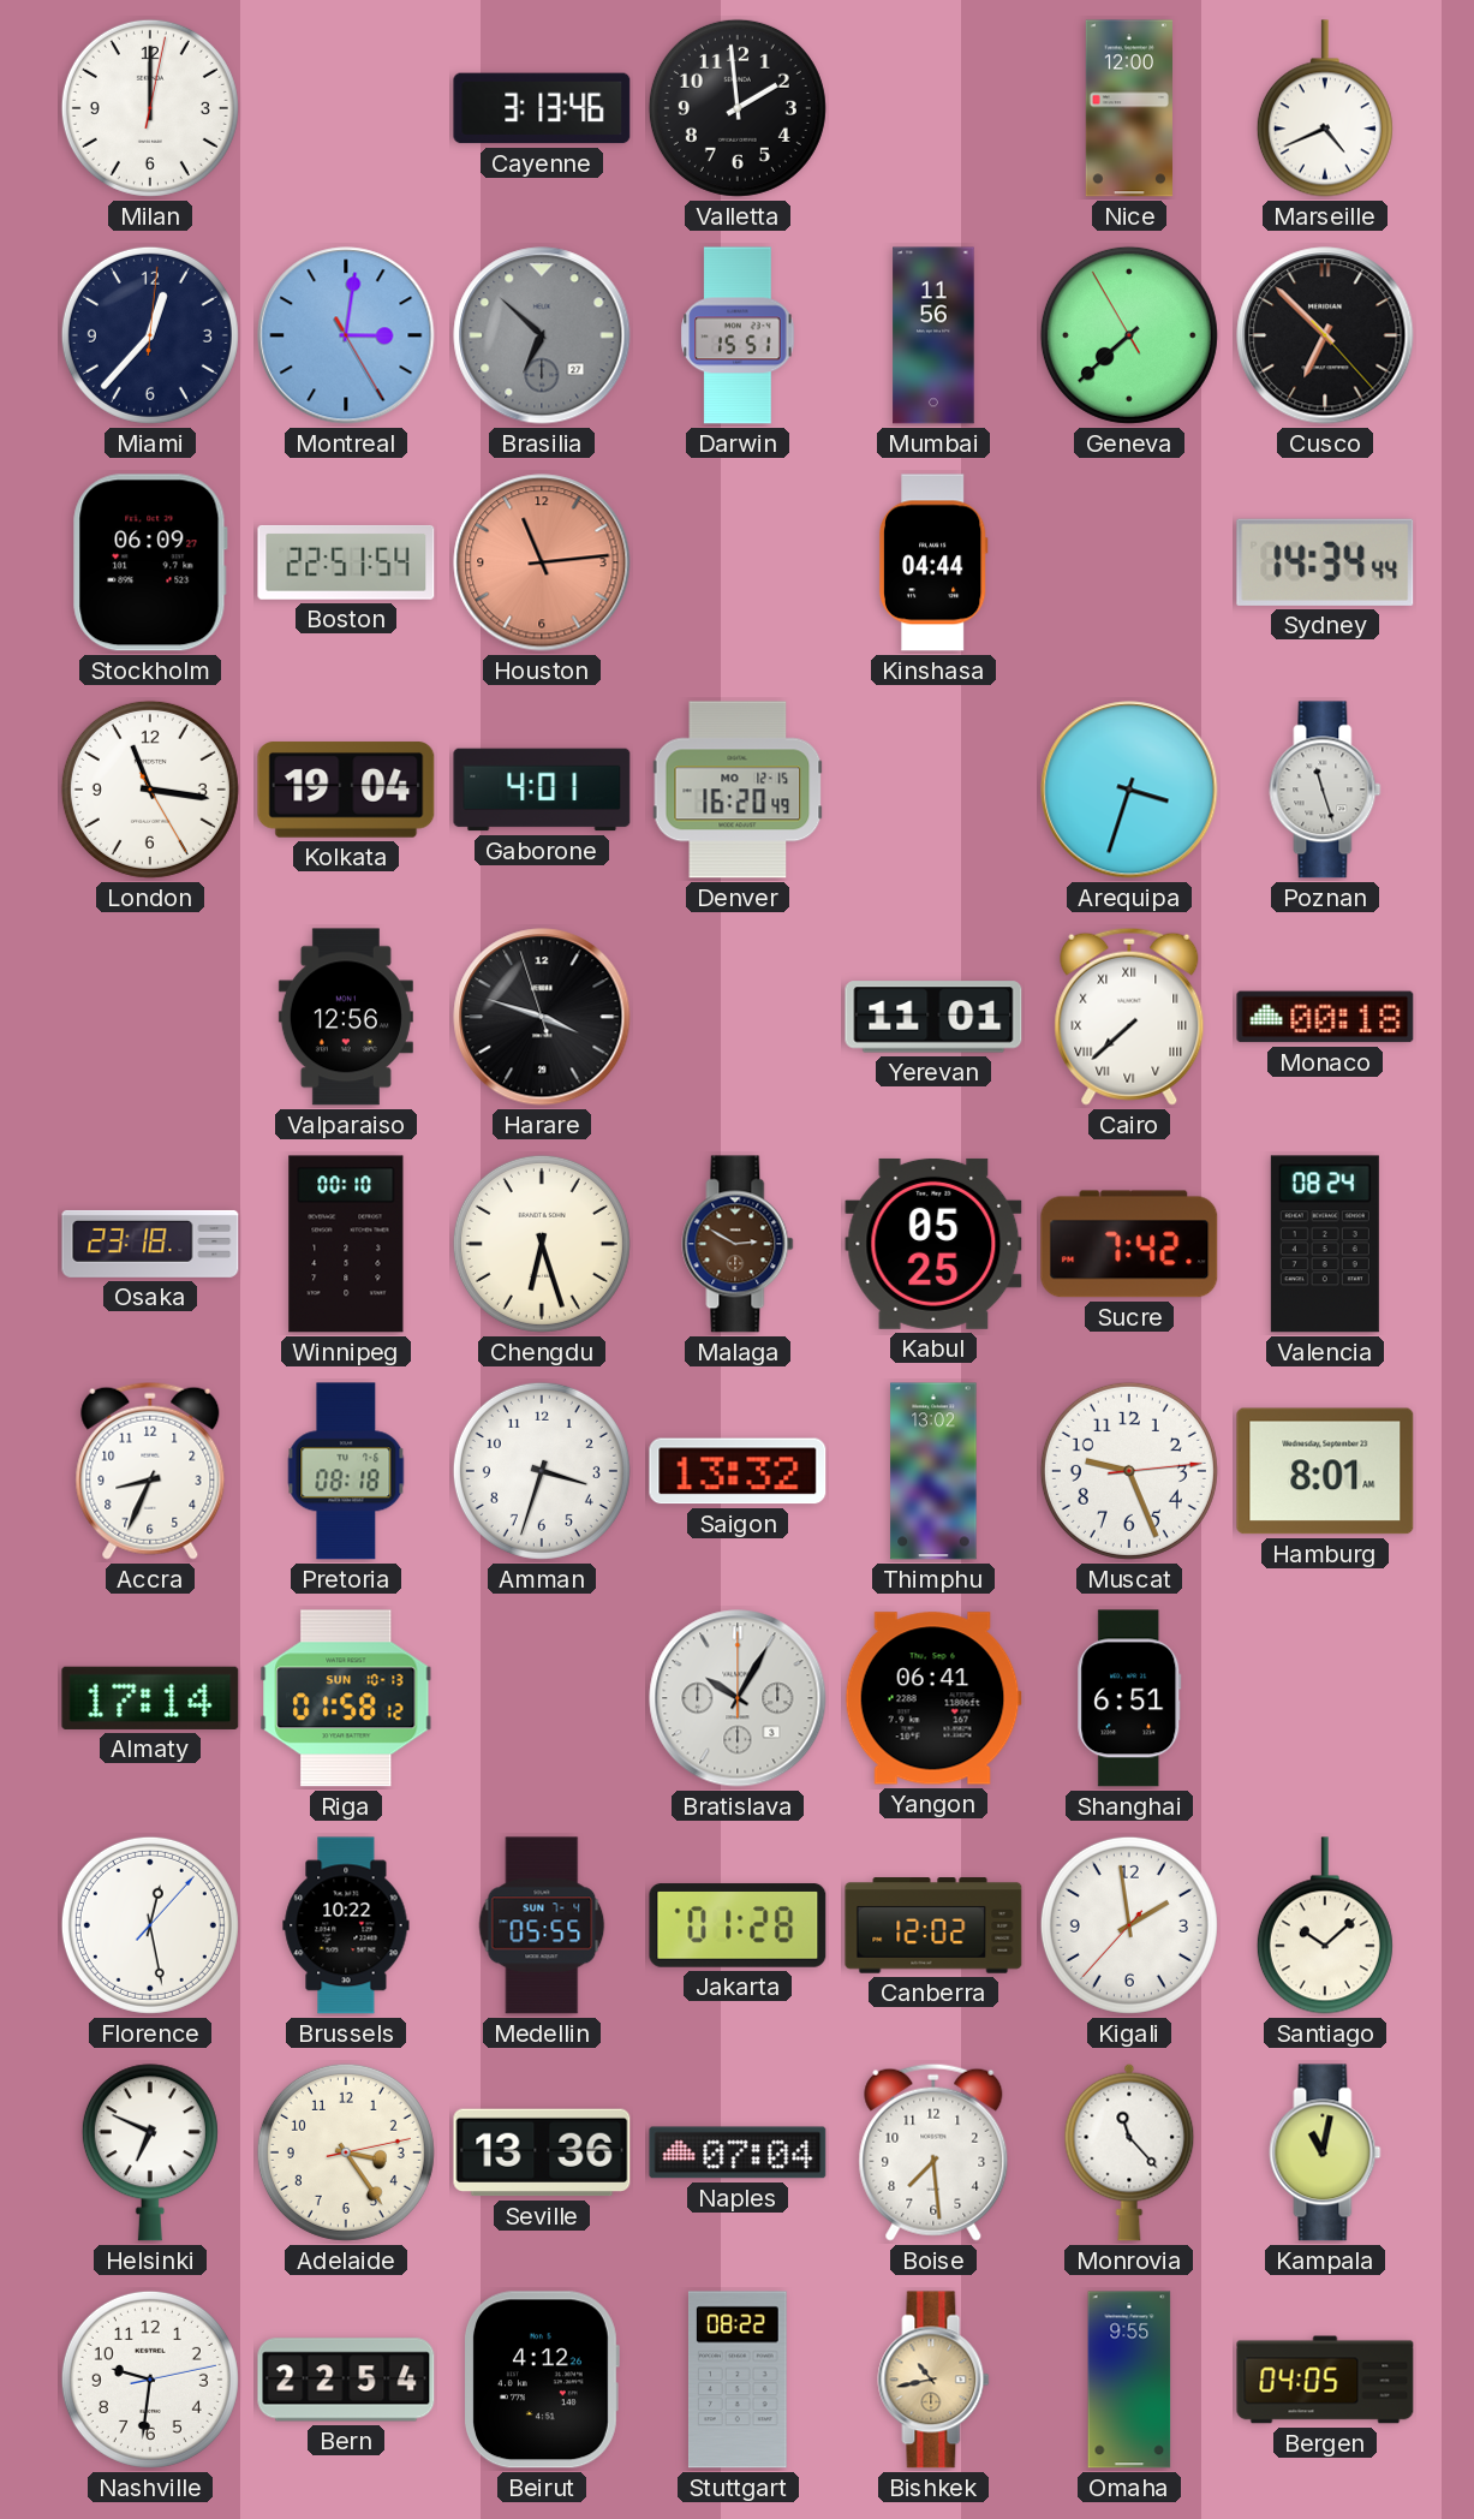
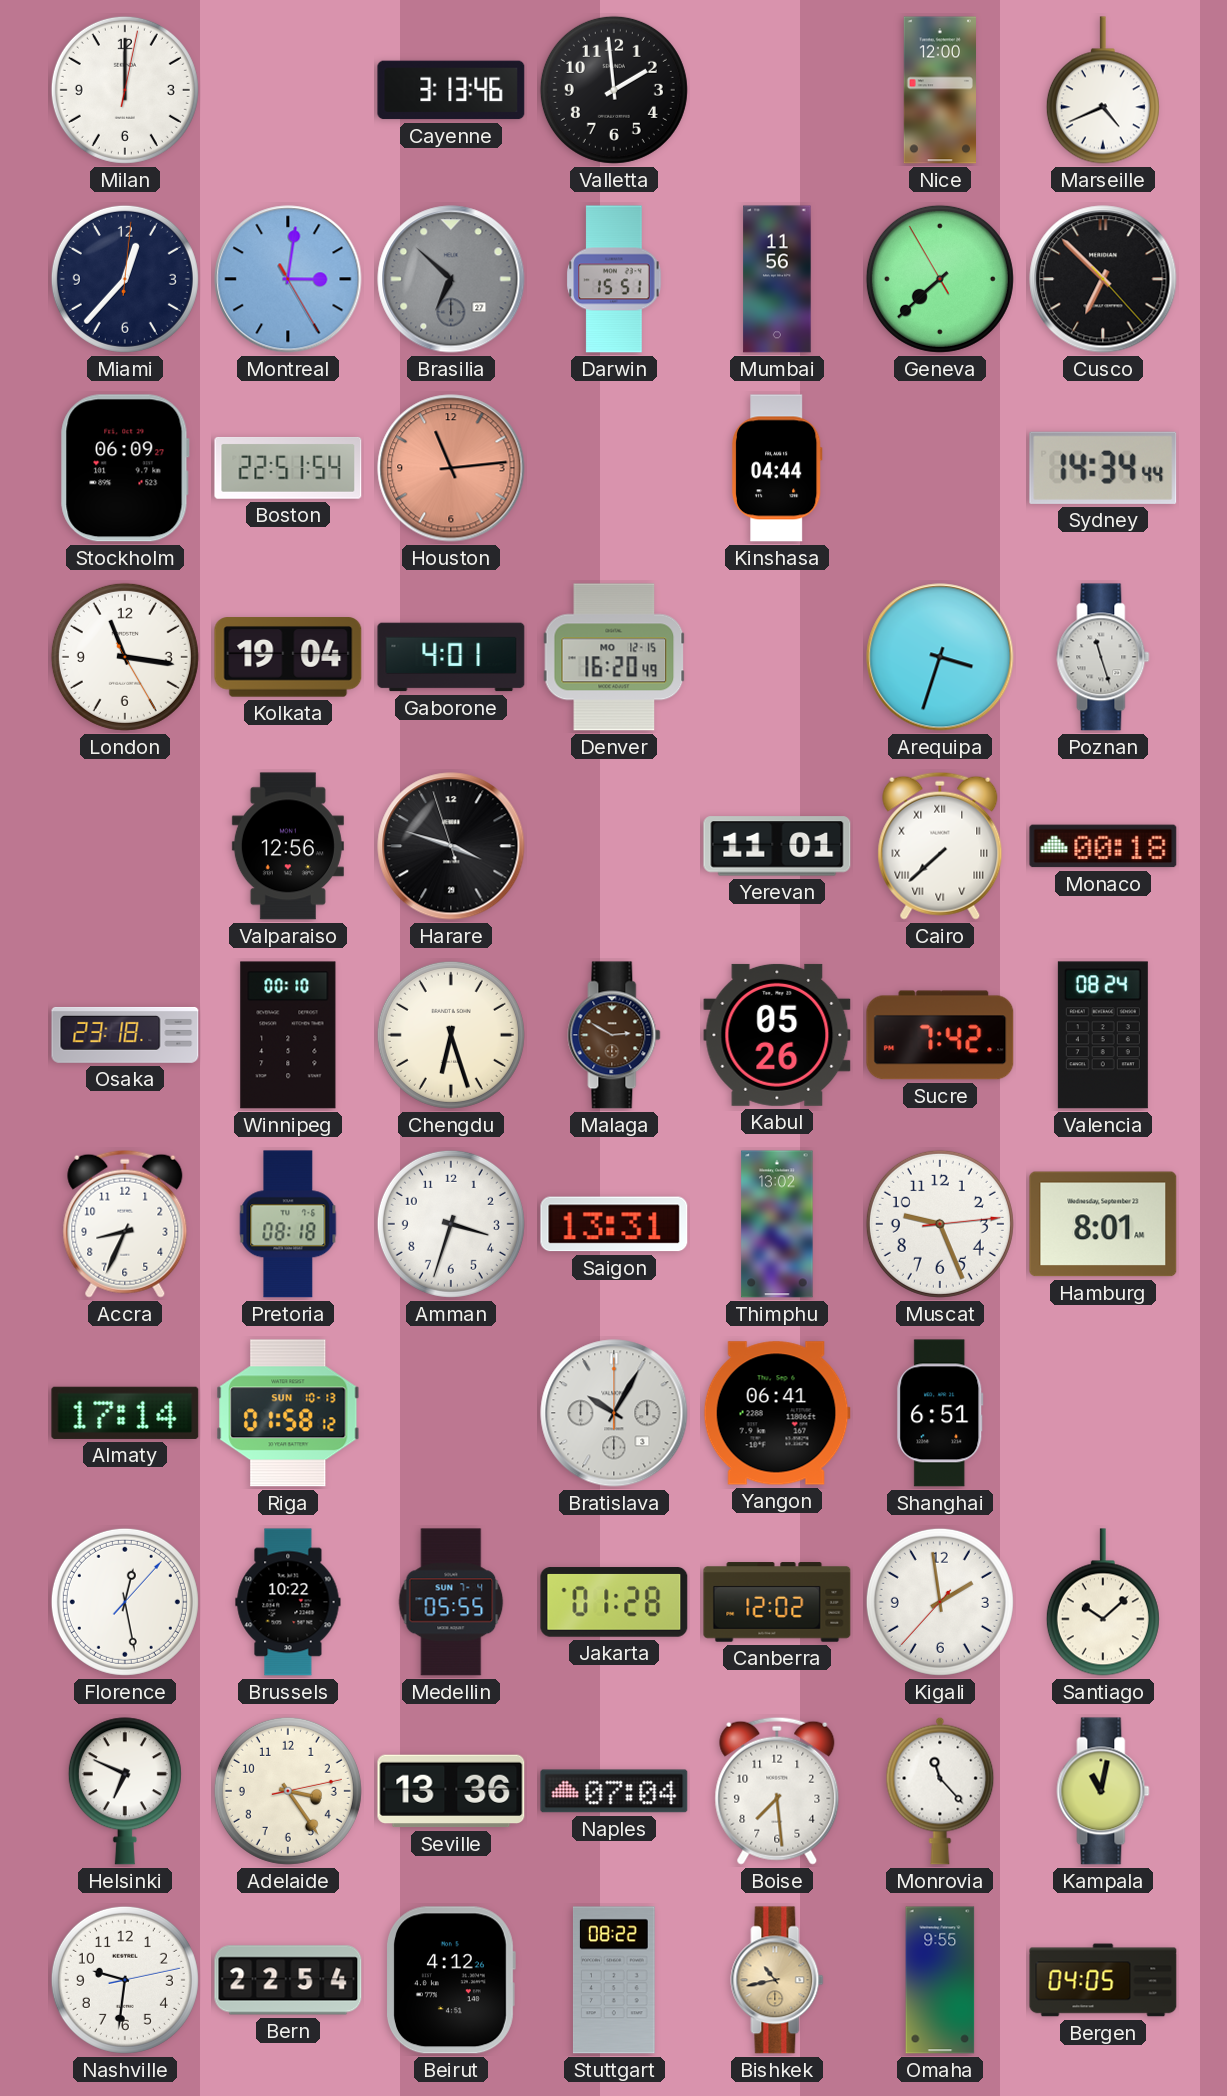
Kabul: 05:25 -> 05:26 (777, 1035)
Saigon: 13:32 -> 13:31 (614, 1224)
